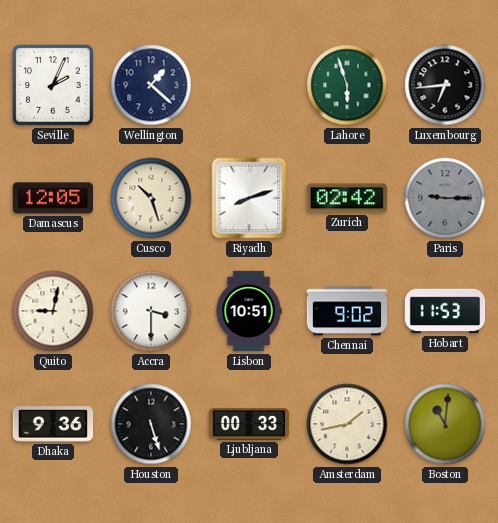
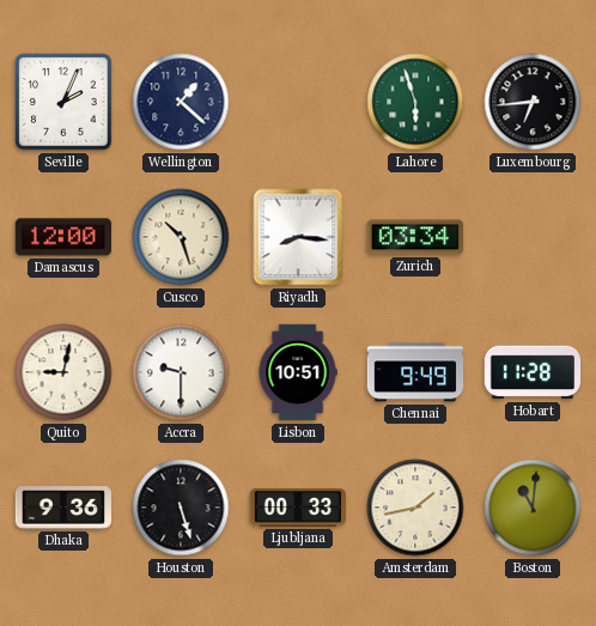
Damascus: 12:05 -> 12:00 (62, 237)
Riyadh: 8:12 -> 8:16 (298, 237)
Zurich: 02:42 -> 03:34 (414, 237)
Paris: 9:15 -> none (445, 198)
Accra: 3:30 -> 9:30 (181, 372)
Chennai: 9:02 -> 9:49 (415, 372)
Hobart: 11:53 -> 11:28 (533, 372)
